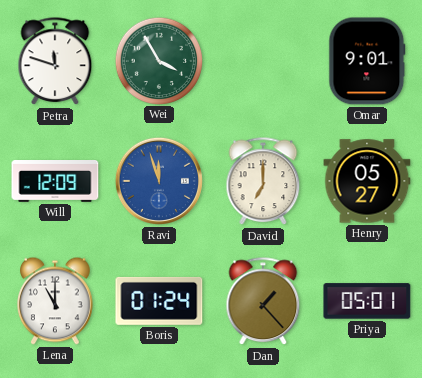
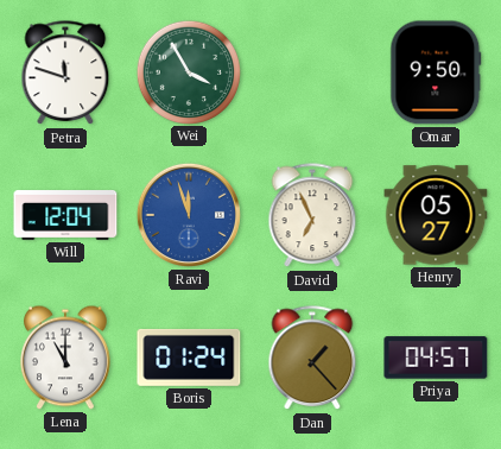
Omar: 9:01 -> 9:50 (436, 72)
Will: 12:09 -> 12:04 (65, 216)
David: 7:00 -> 6:56 (312, 216)
Priya: 05:01 -> 04:57 (436, 358)
